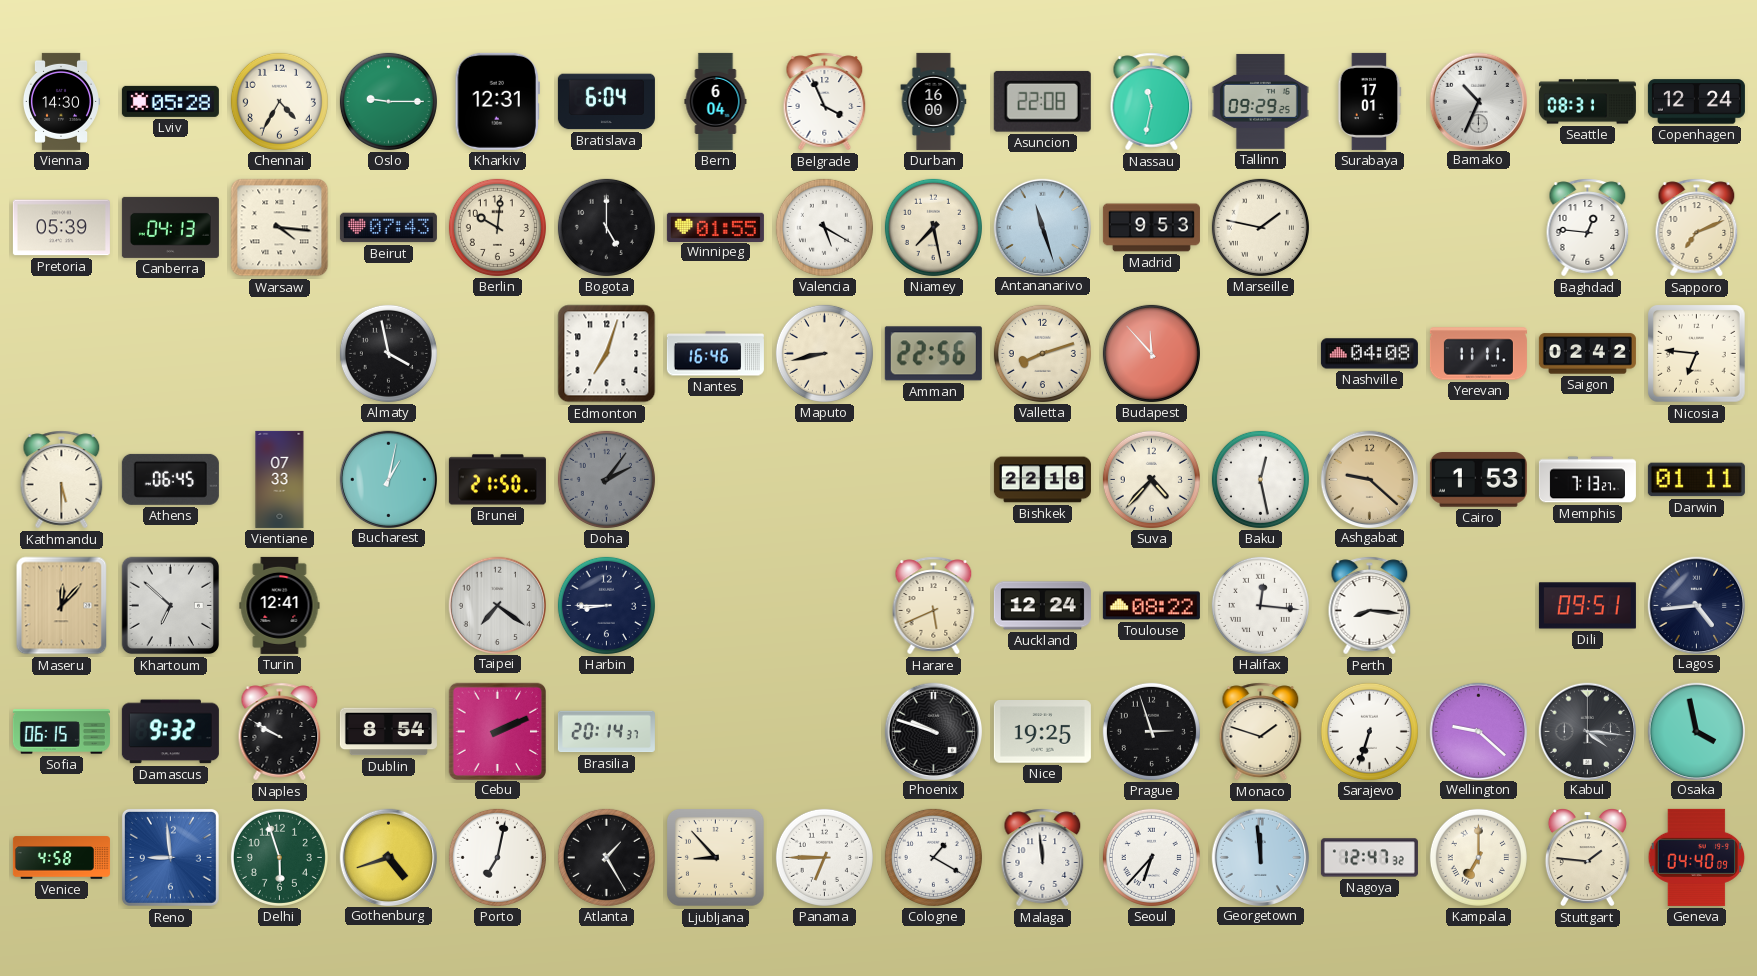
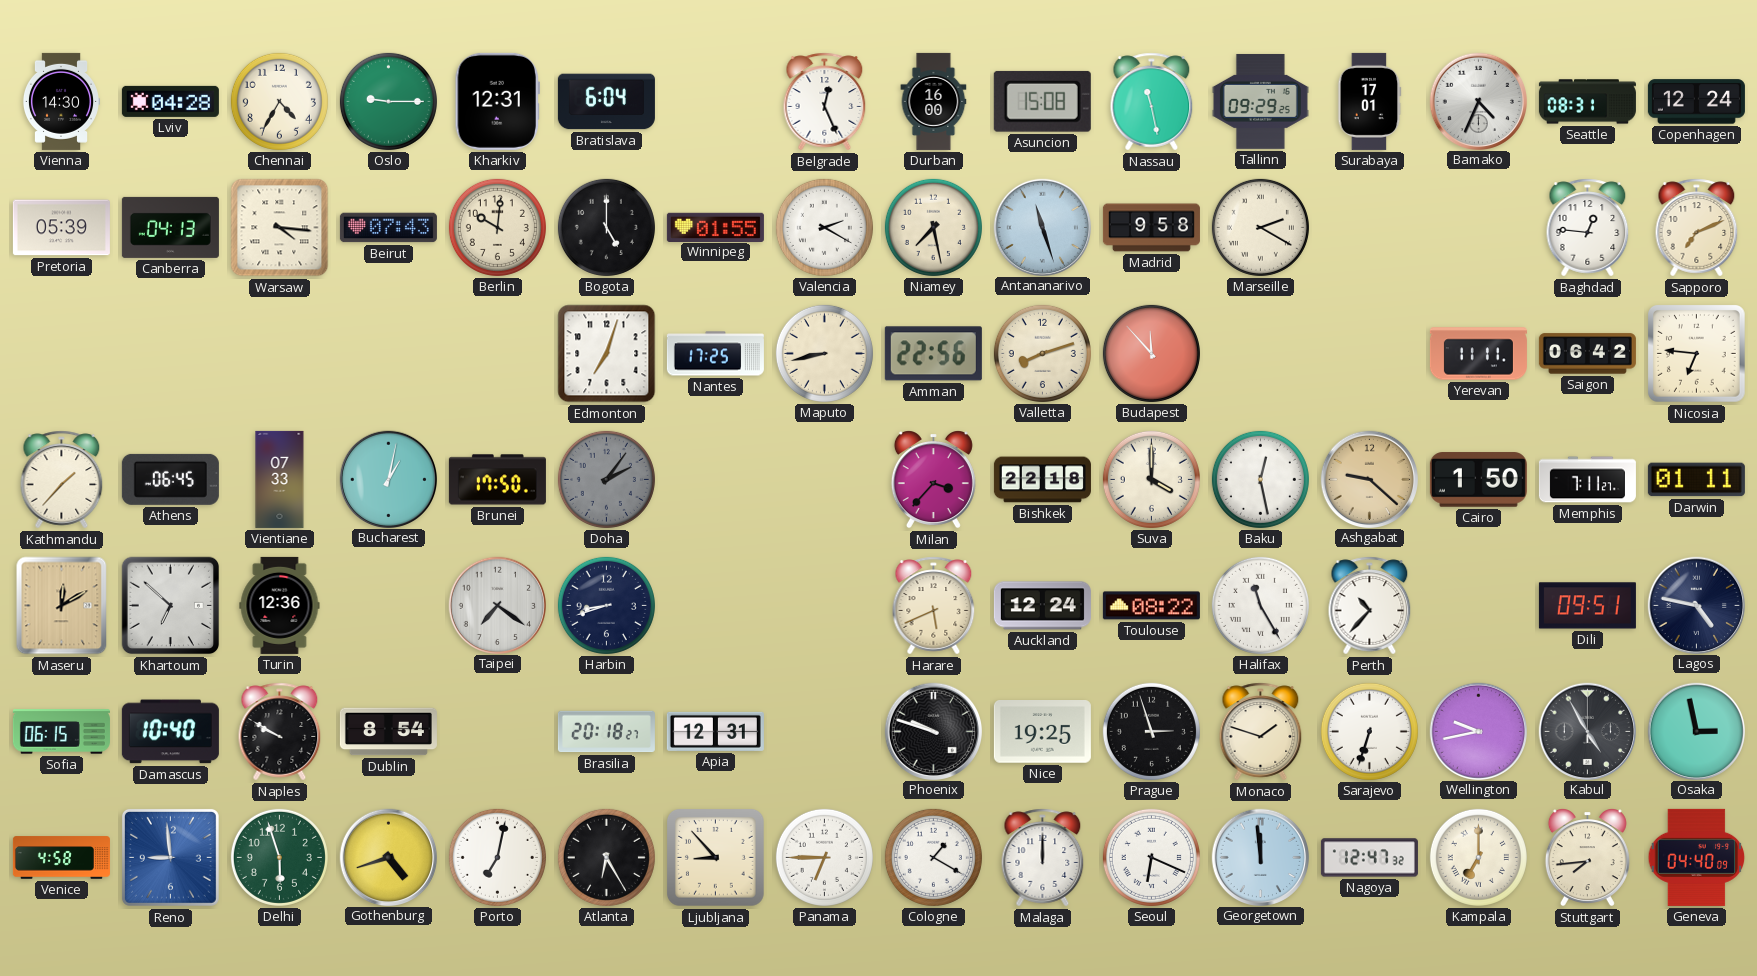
Lviv: 05:28 -> 04:28 (170, 101)
Bern: 6:04 -> none (716, 101)
Belgrade: 3:56 -> 12:26 (825, 102)
Asuncion: 22:08 -> 15:08 (1042, 101)
Nassau: 11:32 -> 11:28 (1152, 102)
Bamako: 10:34 -> 4:34 (1478, 101)
Valencia: 5:20 -> 2:20 (824, 227)
Madrid: 9:53 -> 9:58 (1151, 228)
Marseille: 1:47 -> 2:20 (1260, 227)
Almaty: 3:58 -> none (388, 353)
Nantes: 16:46 -> 17:25 (715, 354)
Nashville: 04:08 -> none (1369, 354)
Saigon: 02:42 -> 06:42 (1587, 354)
Kathmandu: 5:30 -> 1:37 (62, 480)
Brunei: 21:50 -> 17:50 (497, 480)
Milan: none -> 3:37 (933, 480)
Suva: 4:37 -> 4:00 (1151, 479)
Cairo: 1:53 -> 1:50 (1478, 480)
Memphis: 7:13 -> 7:11 (1587, 480)
Maseru: 12:07 -> 12:10 (62, 606)
Turin: 12:41 -> 12:36 (280, 605)
Harbin: 8:45 -> 8:42 (606, 605)
Halifax: 12:16 -> 11:25 (1260, 605)
Perth: 8:16 -> 10:37 (1370, 606)
Lagos: 4:44 -> 4:47 (1696, 605)
Damascus: 9:32 -> 10:40 (170, 732)
Cebu: 2:11 -> none (497, 731)
Brasilia: 20:14 -> 20:18 (606, 732)
Apia: none -> 12:31 (715, 731)
Wellington: 9:22 -> 9:43 (1478, 731)
Kabul: 4:16 -> 4:55 (1587, 731)
Osaka: 3:58 -> 2:58 (1696, 731)
Atlanta: 1:25 -> 6:25 (606, 857)
Malaga: 11:59 -> 12:00 (1043, 858)
Seoul: 6:37 -> 6:19 (1151, 857)
Stuttgart: 1:46 -> 7:44 (1587, 858)
